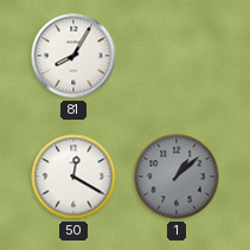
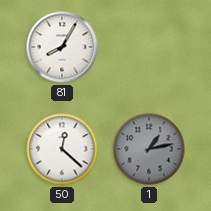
50: 12:20 -> 12:22 (62, 149)
1: 1:08 -> 1:13 (149, 149)
